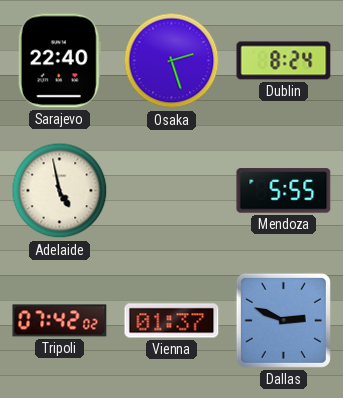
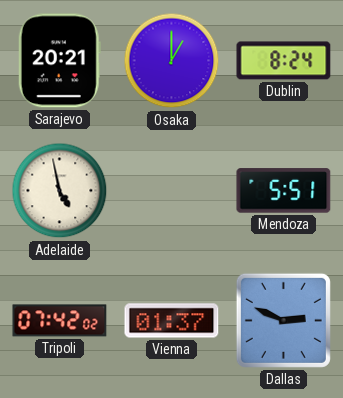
Sarajevo: 22:40 -> 20:21 (59, 61)
Osaka: 2:27 -> 1:00 (172, 61)
Mendoza: 5:55 -> 5:51 (284, 191)
